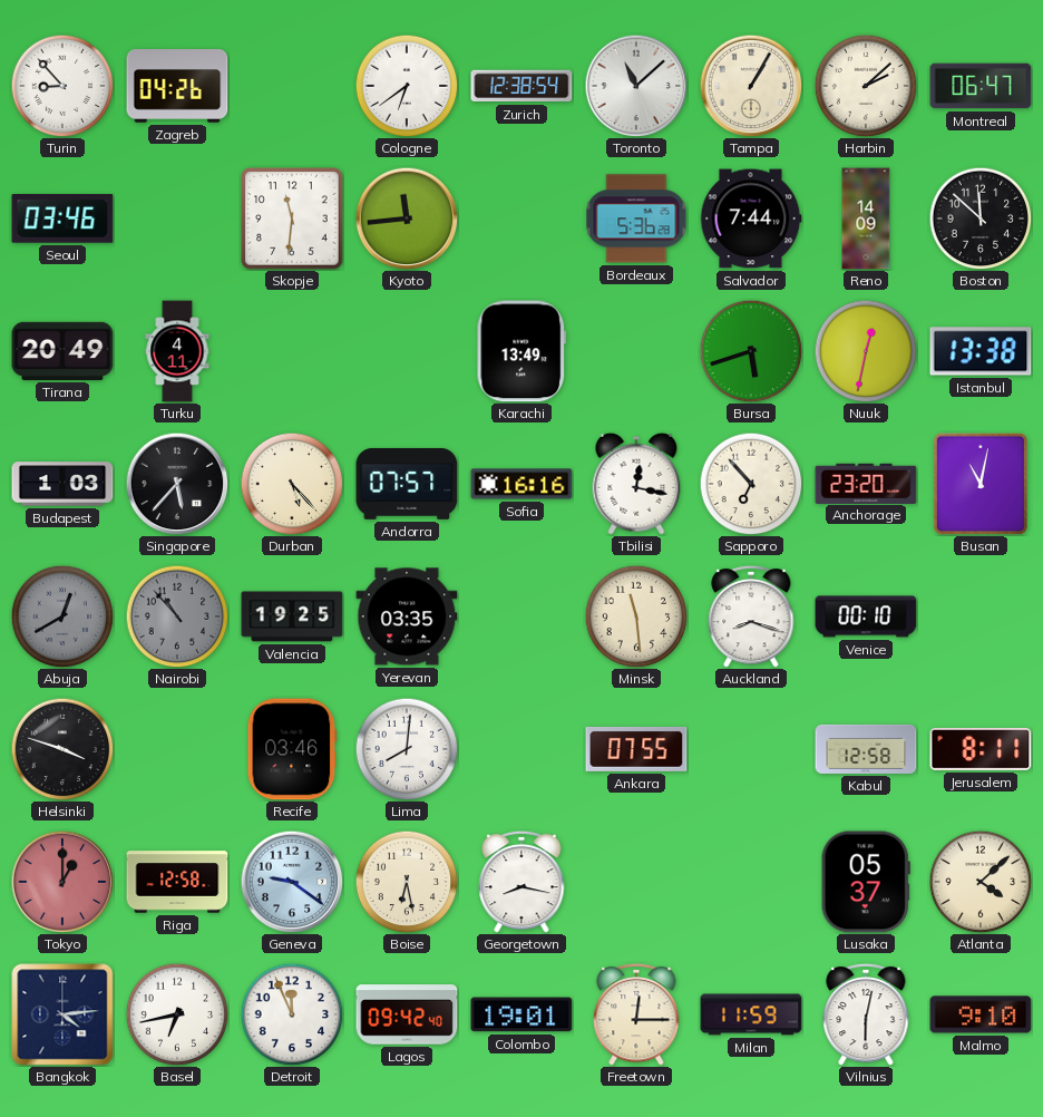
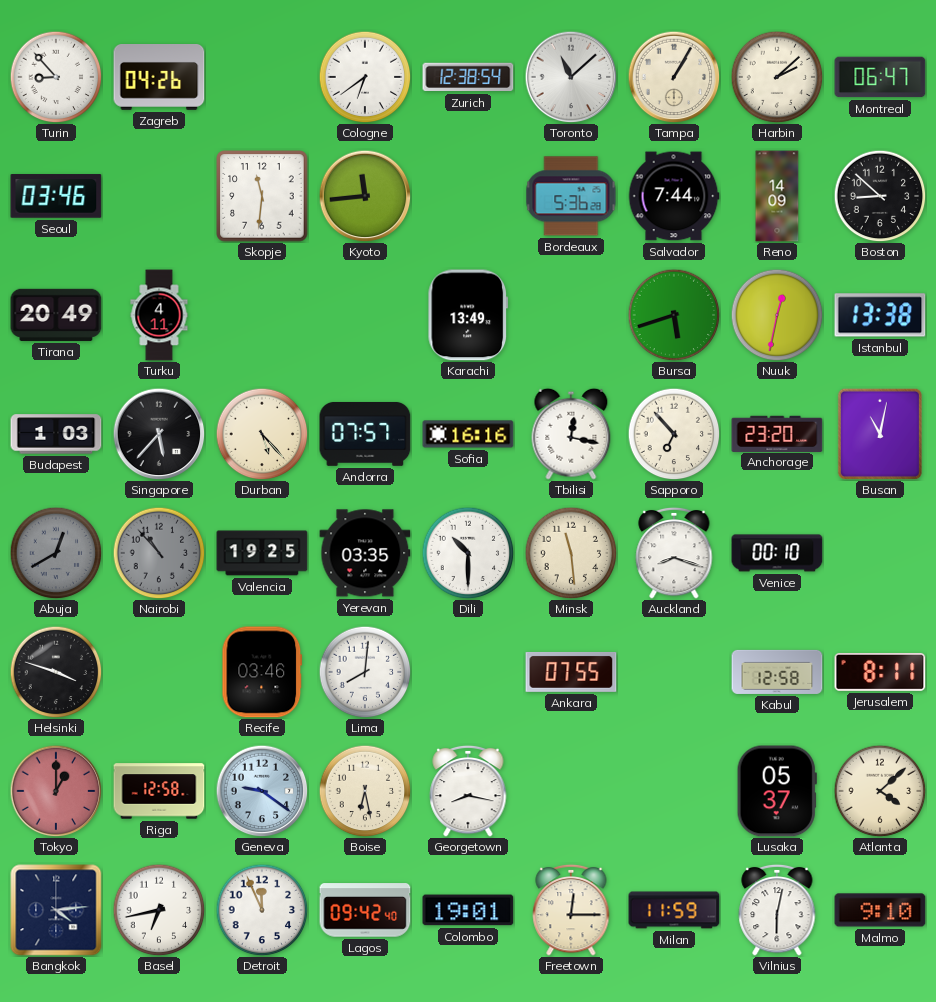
Boston: 11:52 -> 8:52 (880, 196)
Dili: none -> 10:30 (468, 553)
